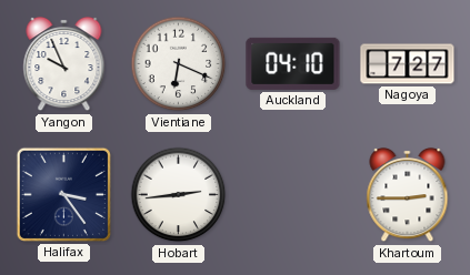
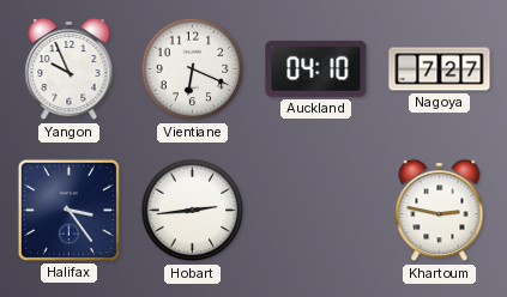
Khartoum: 2:45 -> 2:47 (440, 211)
